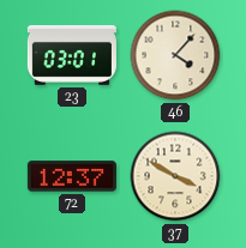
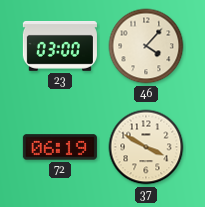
23: 03:01 -> 03:00 (60, 47)
72: 12:37 -> 06:19 (60, 147)
